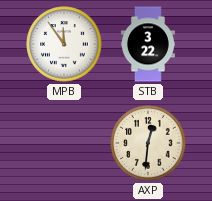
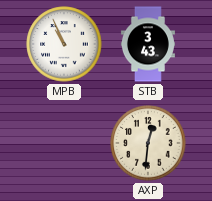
MPB: 11:54 -> 10:56 (64, 44)
STB: 3:22 -> 3:43 (148, 44)
